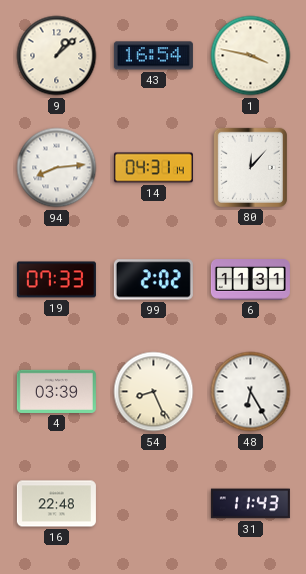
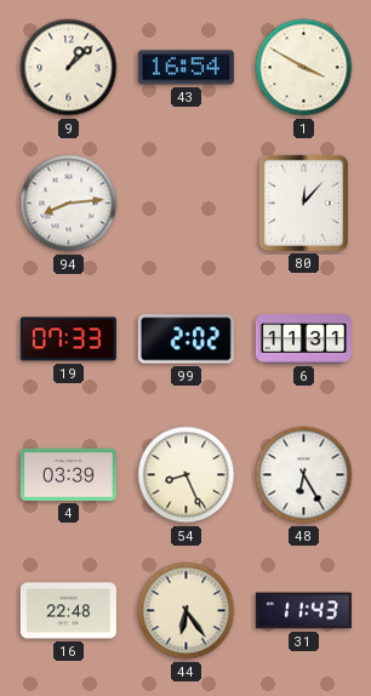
1: 3:47 -> 3:50 (304, 68)
14: 04:31 -> none (153, 168)
44: none -> 6:24 (187, 611)
